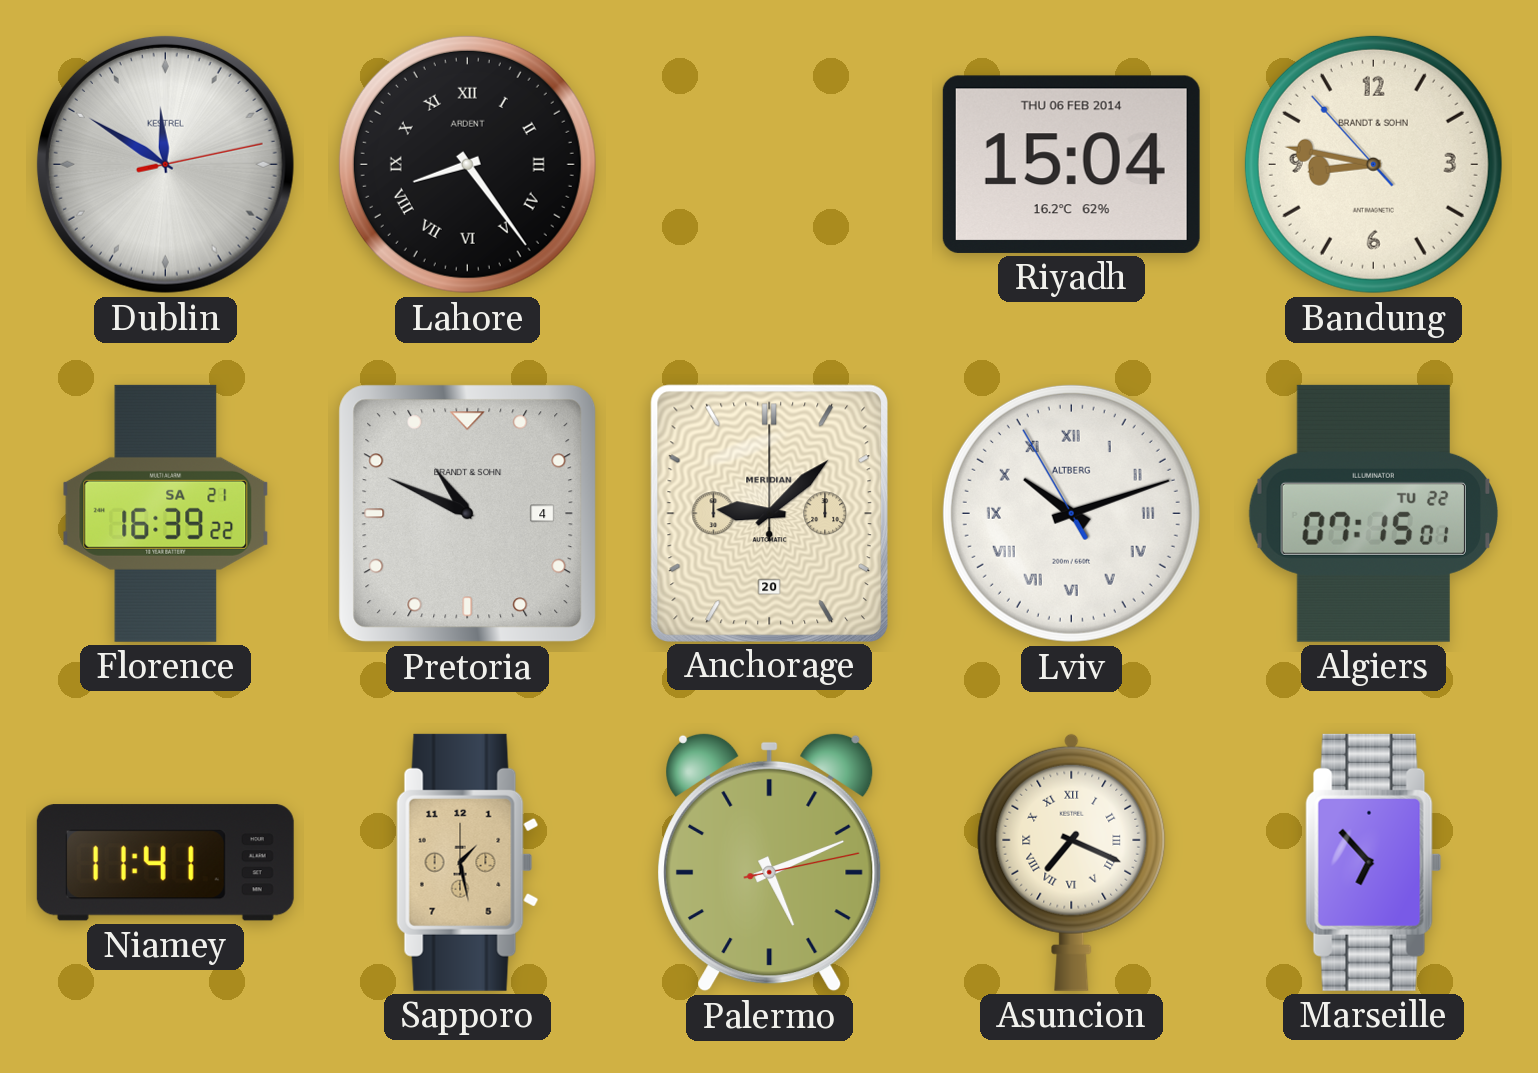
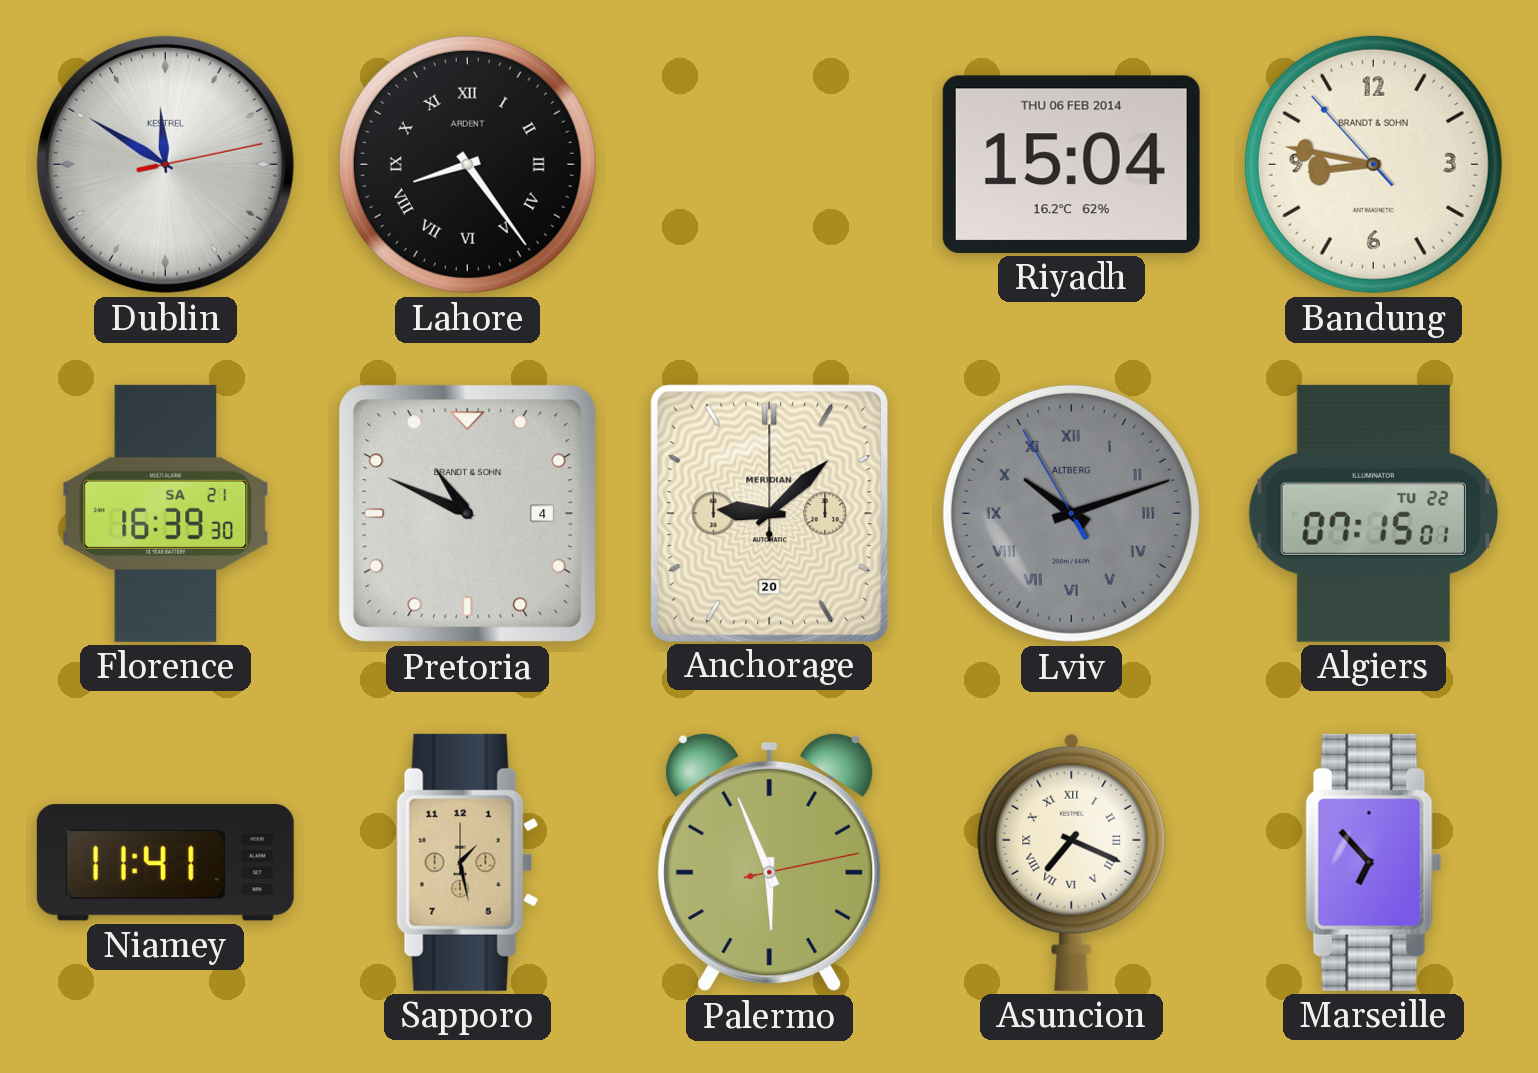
Florence: 16:39:22 -> 16:39:30 (166, 513)
Lviv dial: white -> grey (1071, 513)
Palermo: 5:11 -> 5:56 (770, 862)
